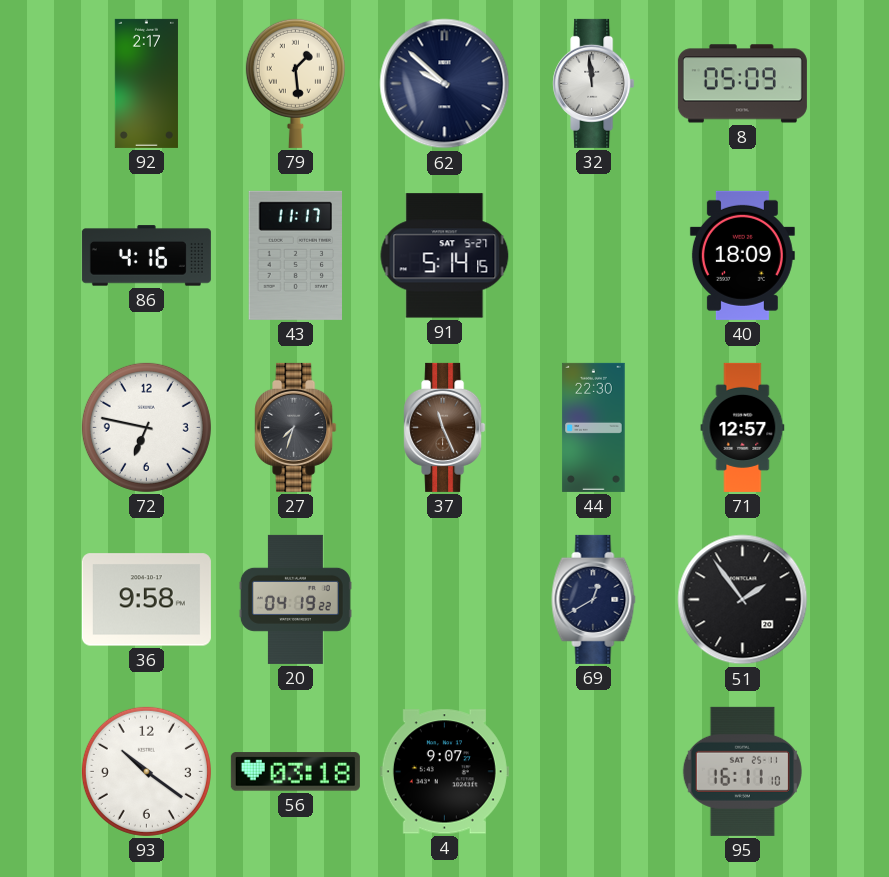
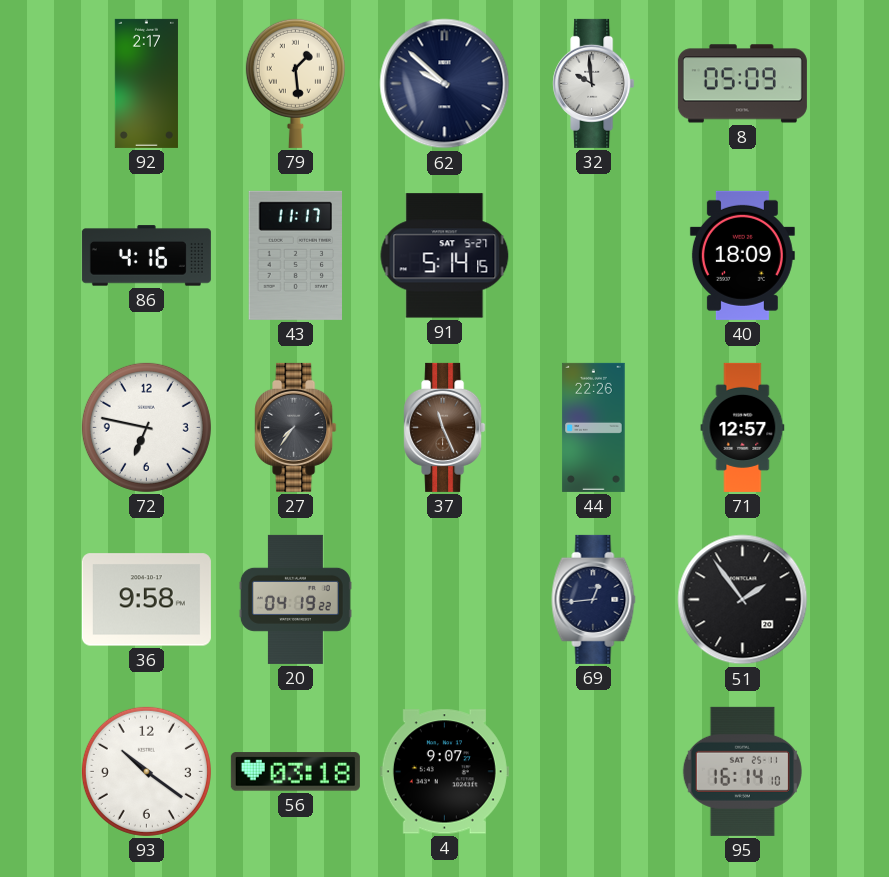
32: 11:59 -> 9:59 (594, 83)
27: 7:33 -> 7:36 (296, 427)
44: 22:30 -> 22:26 (594, 427)
69: 12:40 -> 12:44 (594, 599)
95: 16:11 -> 16:14 (742, 771)
